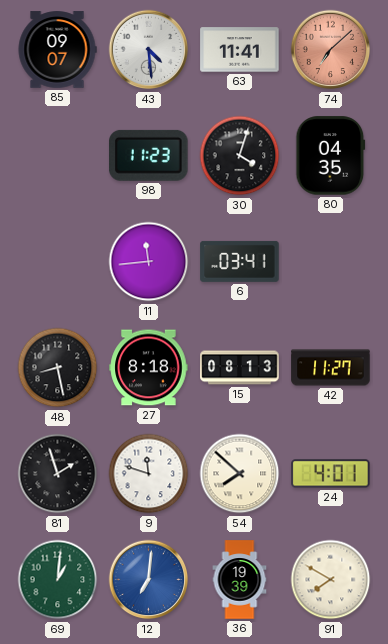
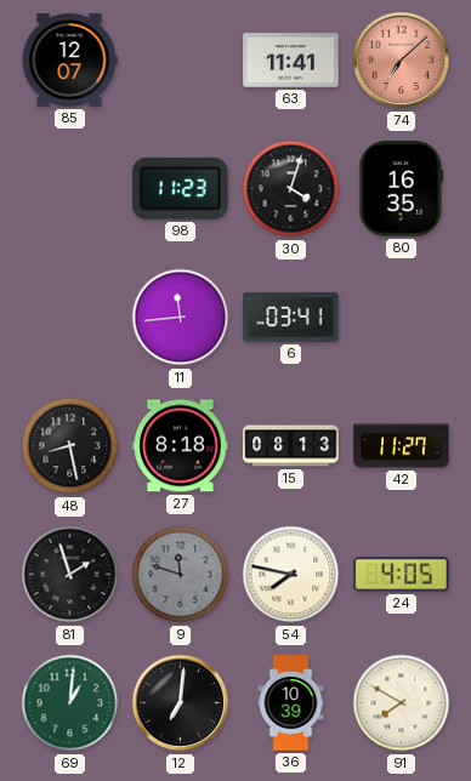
85: 09:07 -> 12:07 (69, 61)
43: 4:29 -> none (149, 50)
80: 04:35 -> 16:35 (402, 189)
9 dial: white -> grey (181, 575)
54: 7:52 -> 7:47 (291, 575)
24: 4:01 -> 4:05 (402, 575)
12 dial: blue -> black (181, 703)
36: 19:39 -> 10:39 (291, 703)
